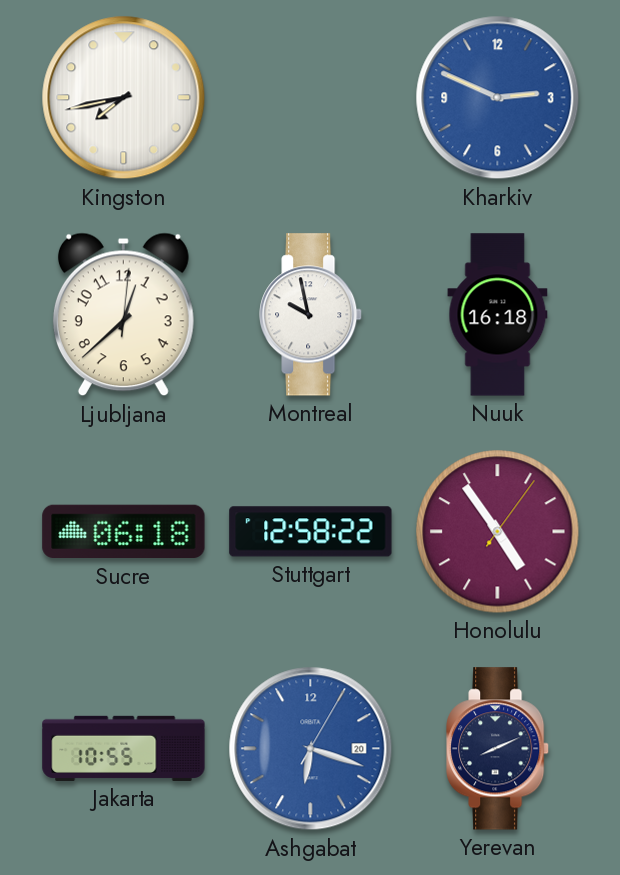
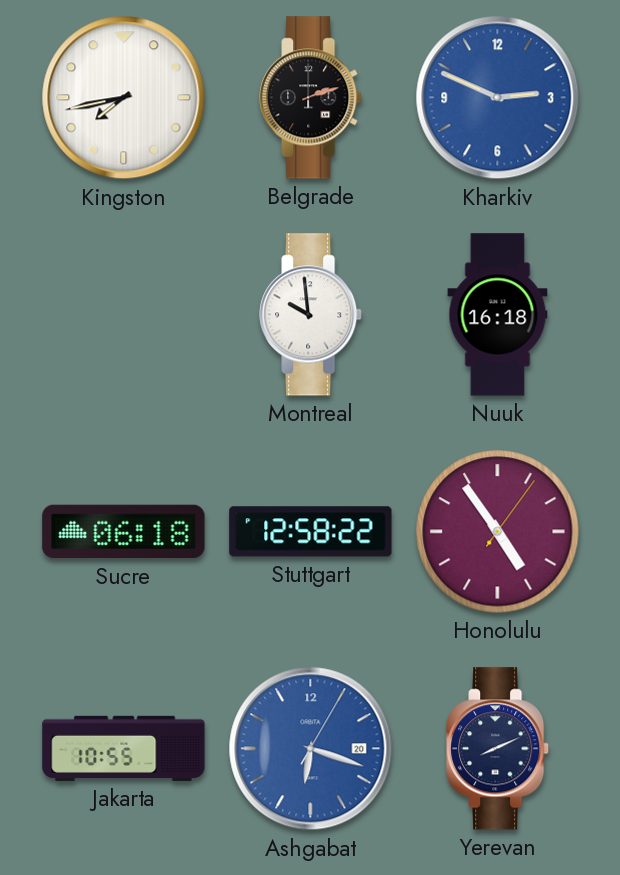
Belgrade: none -> 2:12 (311, 98)
Ljubljana: 12:38 -> none (123, 315)
Montreal: 9:58 -> 9:59 (311, 315)
